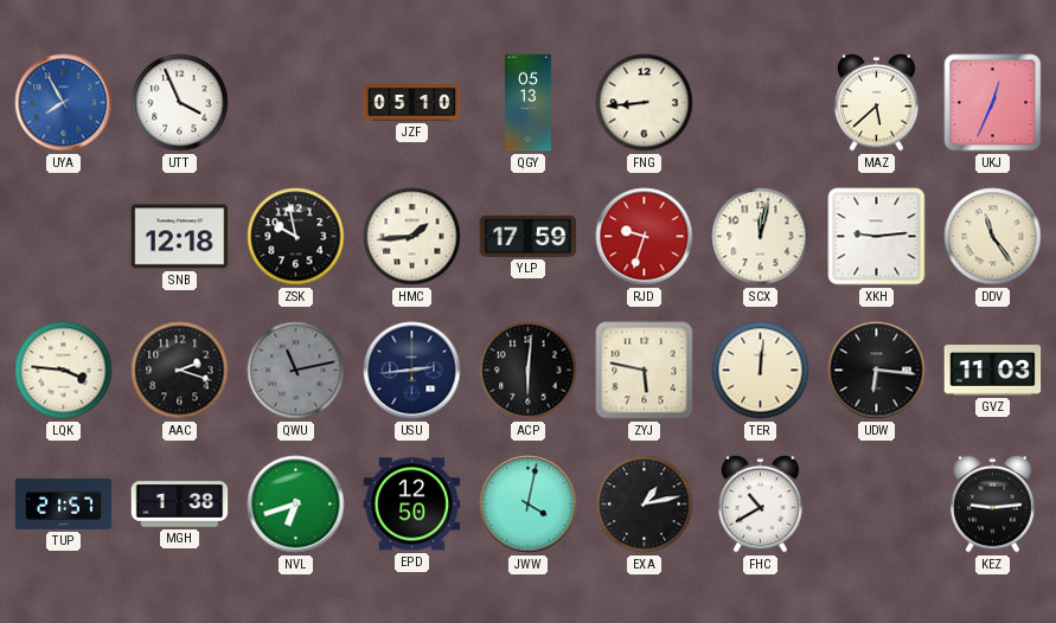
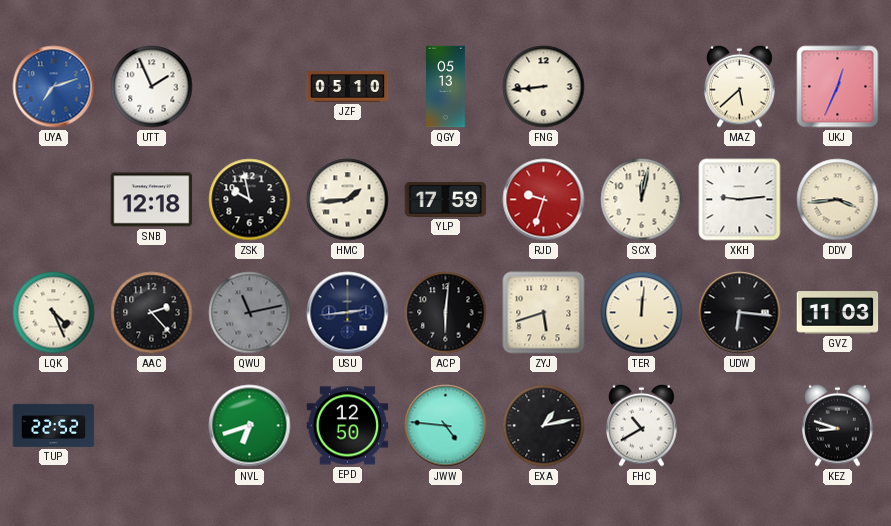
UYA: 7:55 -> 7:12 (54, 87)
UTT: 3:56 -> 1:56 (152, 87)
DDV: 11:24 -> 3:44 (838, 200)
LQK: 3:46 -> 4:26 (54, 313)
AAC: 2:18 -> 2:23 (152, 313)
ZYJ: 5:47 -> 5:42 (544, 313)
TUP: 21:57 -> 22:52 (54, 425)
MGH: 1:38 -> none (180, 505)
JWW: 4:02 -> 4:46 (446, 426)
KEZ: 9:14 -> 8:48 (838, 425)
